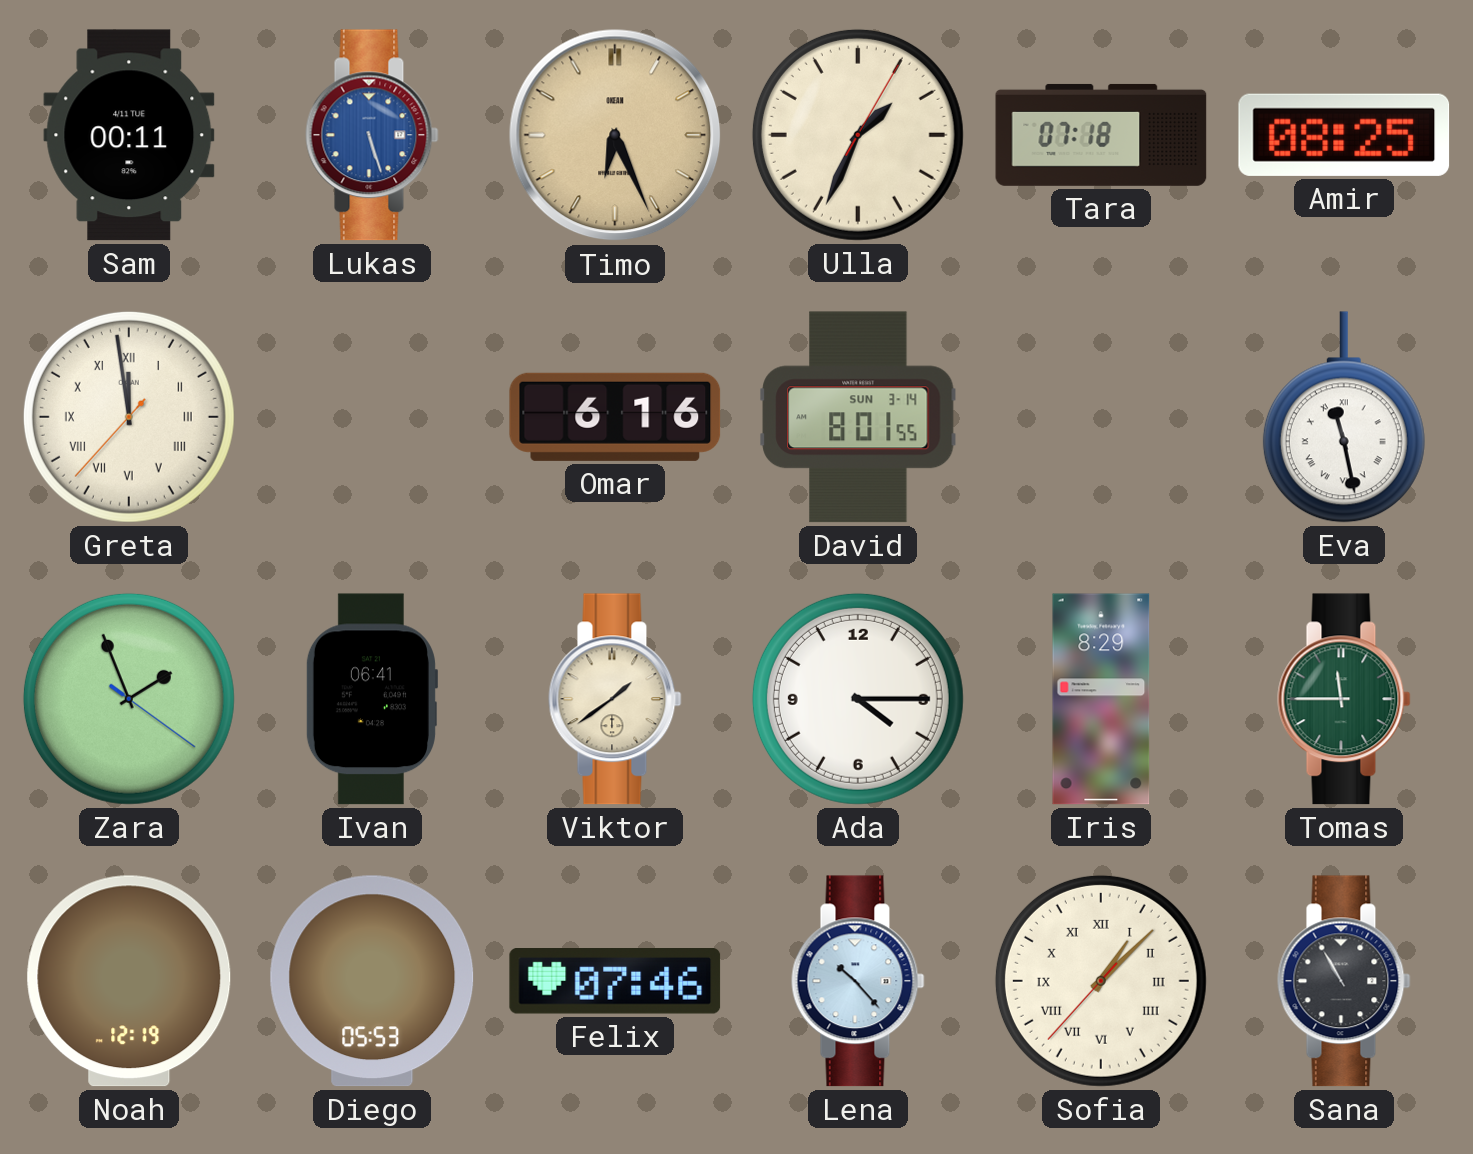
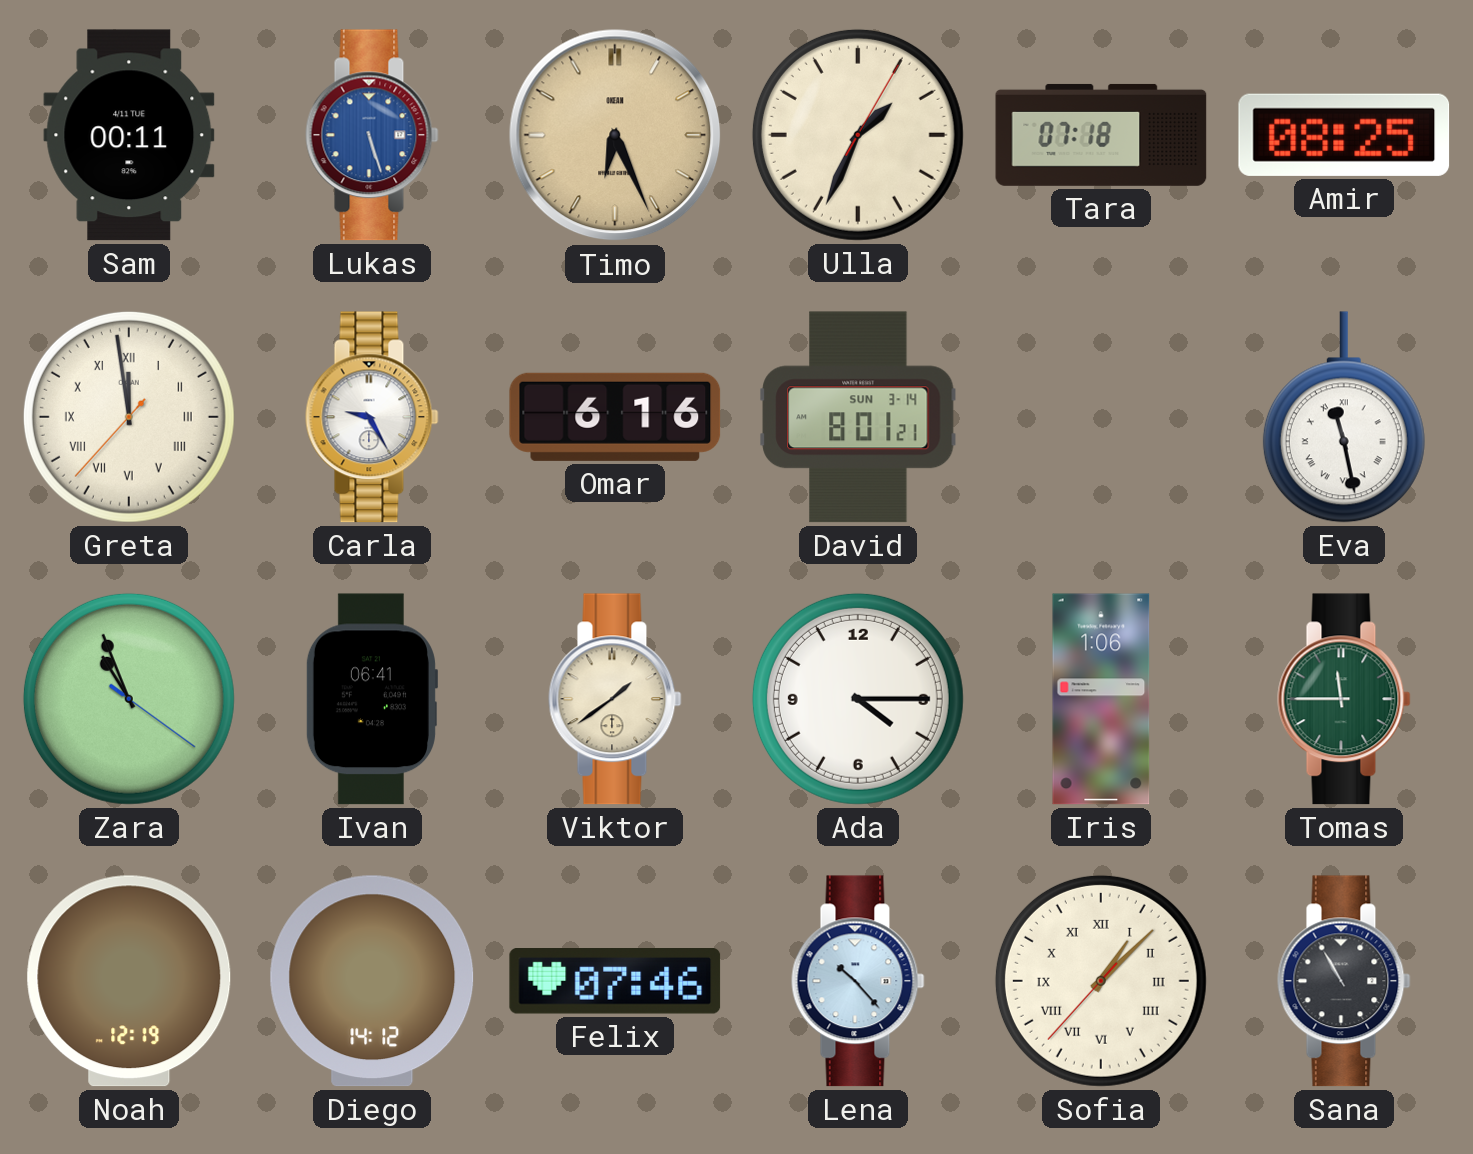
Carla: none -> 9:25 (372, 417)
David: 8:01:55 -> 8:01:21 (858, 417)
Zara: 1:56 -> 10:56 (129, 699)
Iris: 8:29 -> 1:06 (1101, 699)
Diego: 05:53 -> 14:12 (372, 981)
